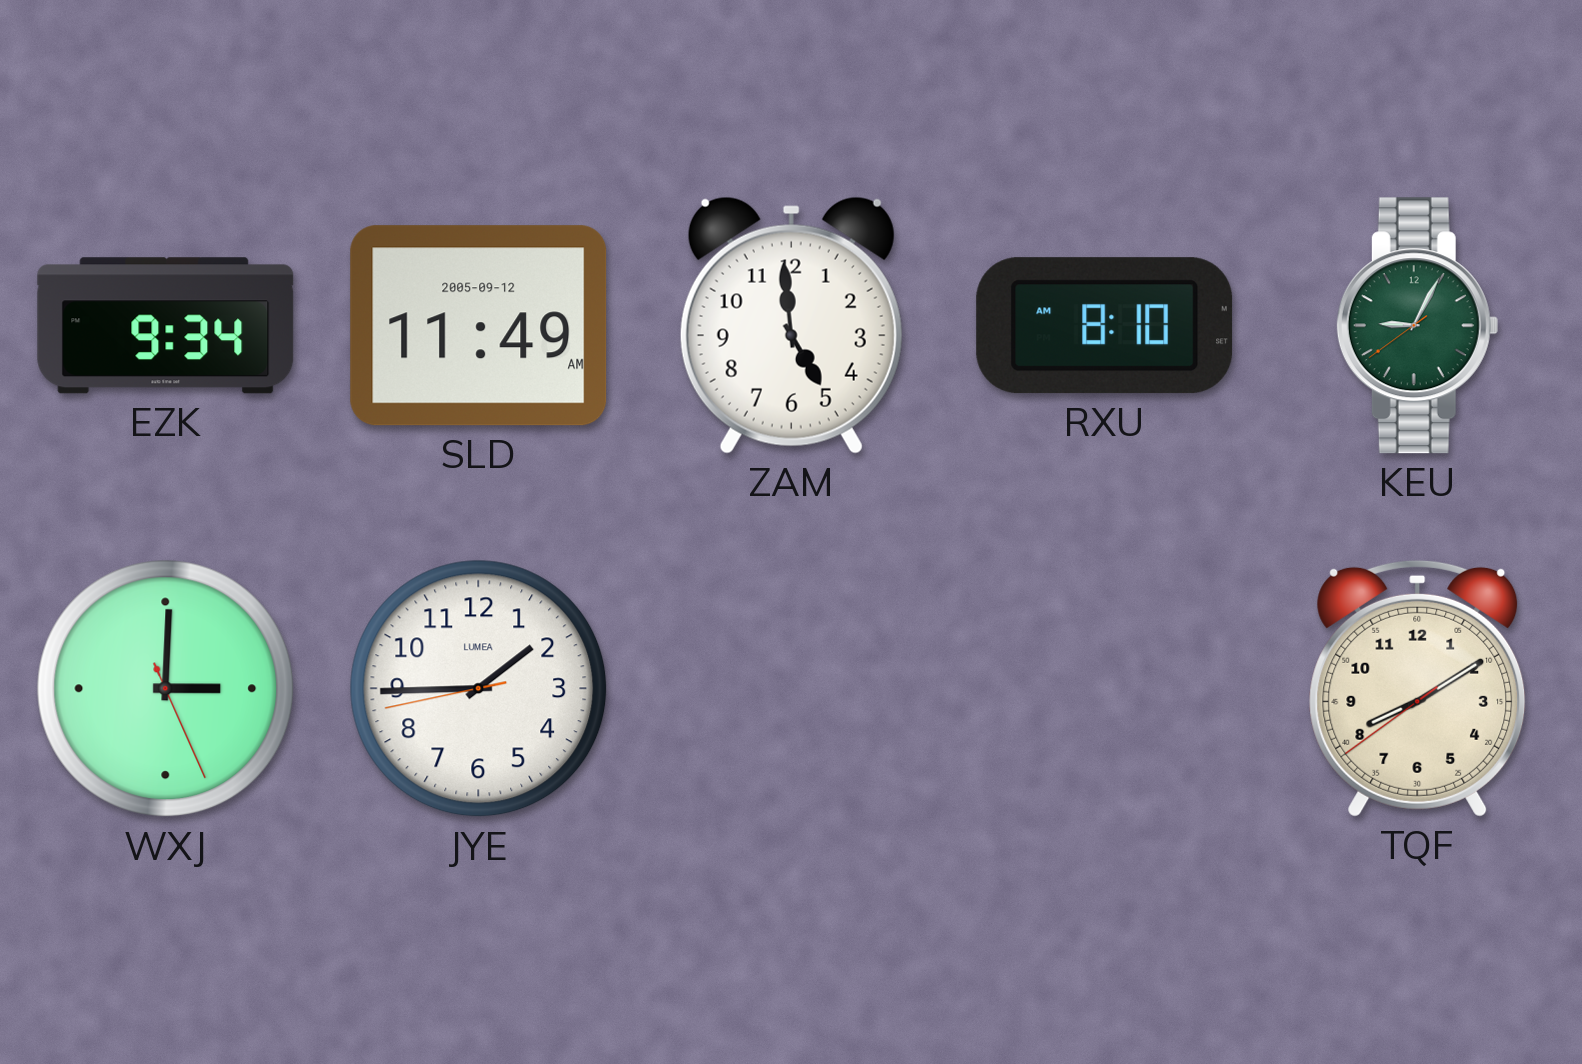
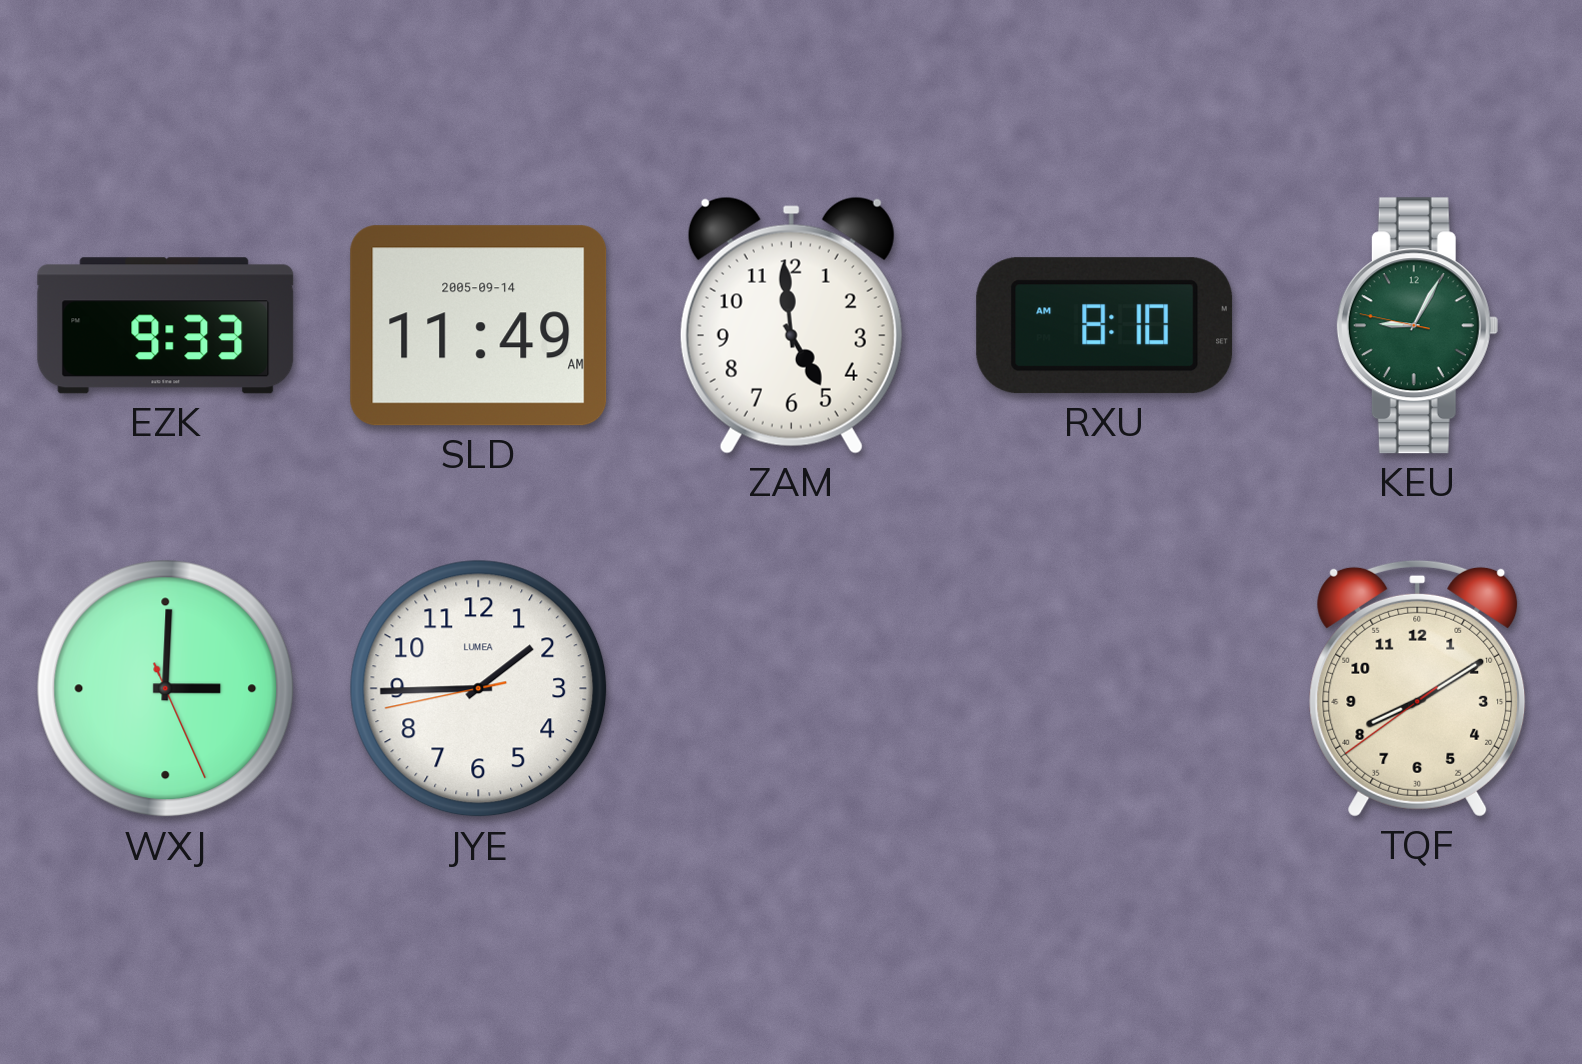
EZK: 9:34 -> 9:33 (166, 326)
SLD date: 2005-09-12 -> 2005-09-14 (479, 326)
KEU: 9:04:39 -> 9:04:47 (1417, 326)
